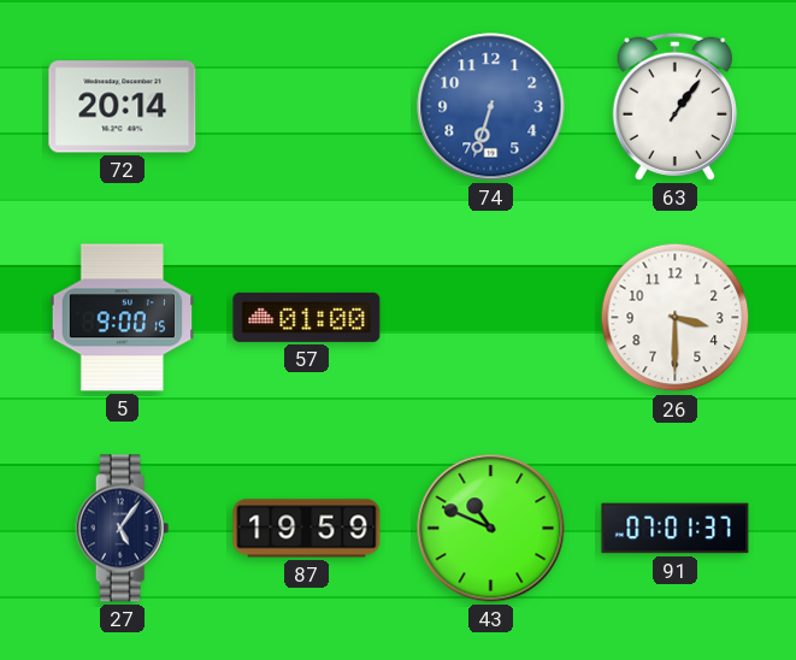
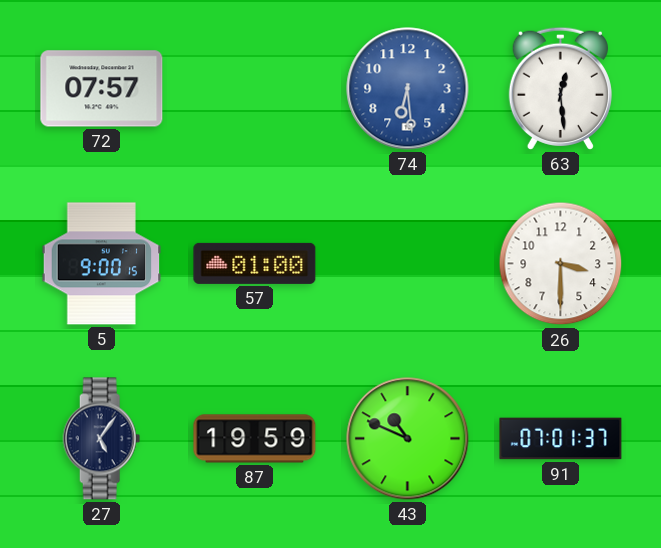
72: 20:14 -> 07:57 (102, 89)
74: 6:33 -> 6:29 (408, 89)
63: 1:06 -> 12:29 (560, 88)
